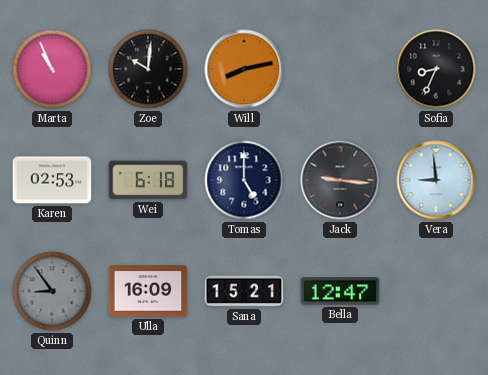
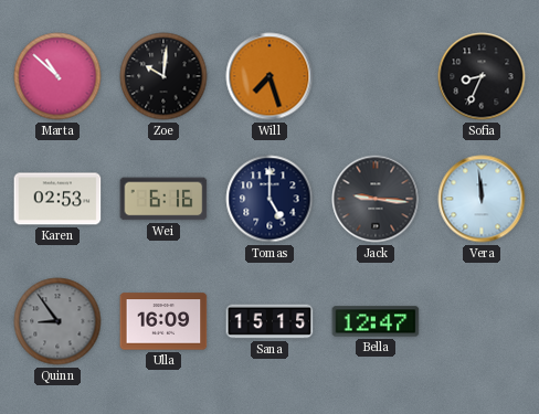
Marta: 10:56 -> 10:52 (57, 76)
Will: 8:13 -> 7:27 (269, 76)
Wei: 6:18 -> 6:16 (163, 199)
Vera: 8:59 -> 11:59 (482, 199)
Sana: 15:21 -> 15:15 (269, 321)
